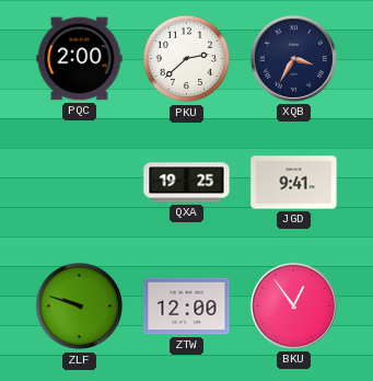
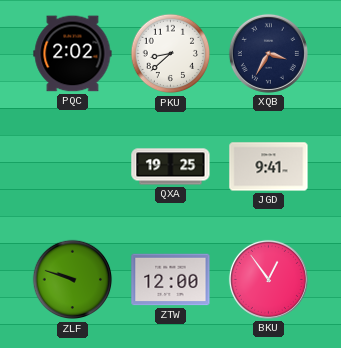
PQC: 2:00 -> 2:02 (73, 54)
PKU: 2:38 -> 8:38 (171, 54)
